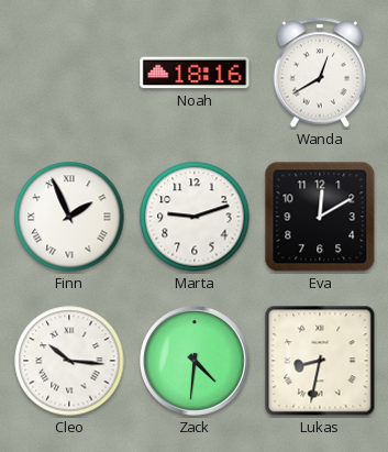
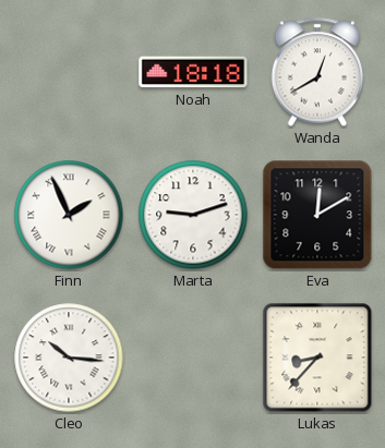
Noah: 18:16 -> 18:18 (193, 72)
Zack: 4:31 -> none (195, 361)
Lukas: 8:32 -> 8:37 (317, 358)
